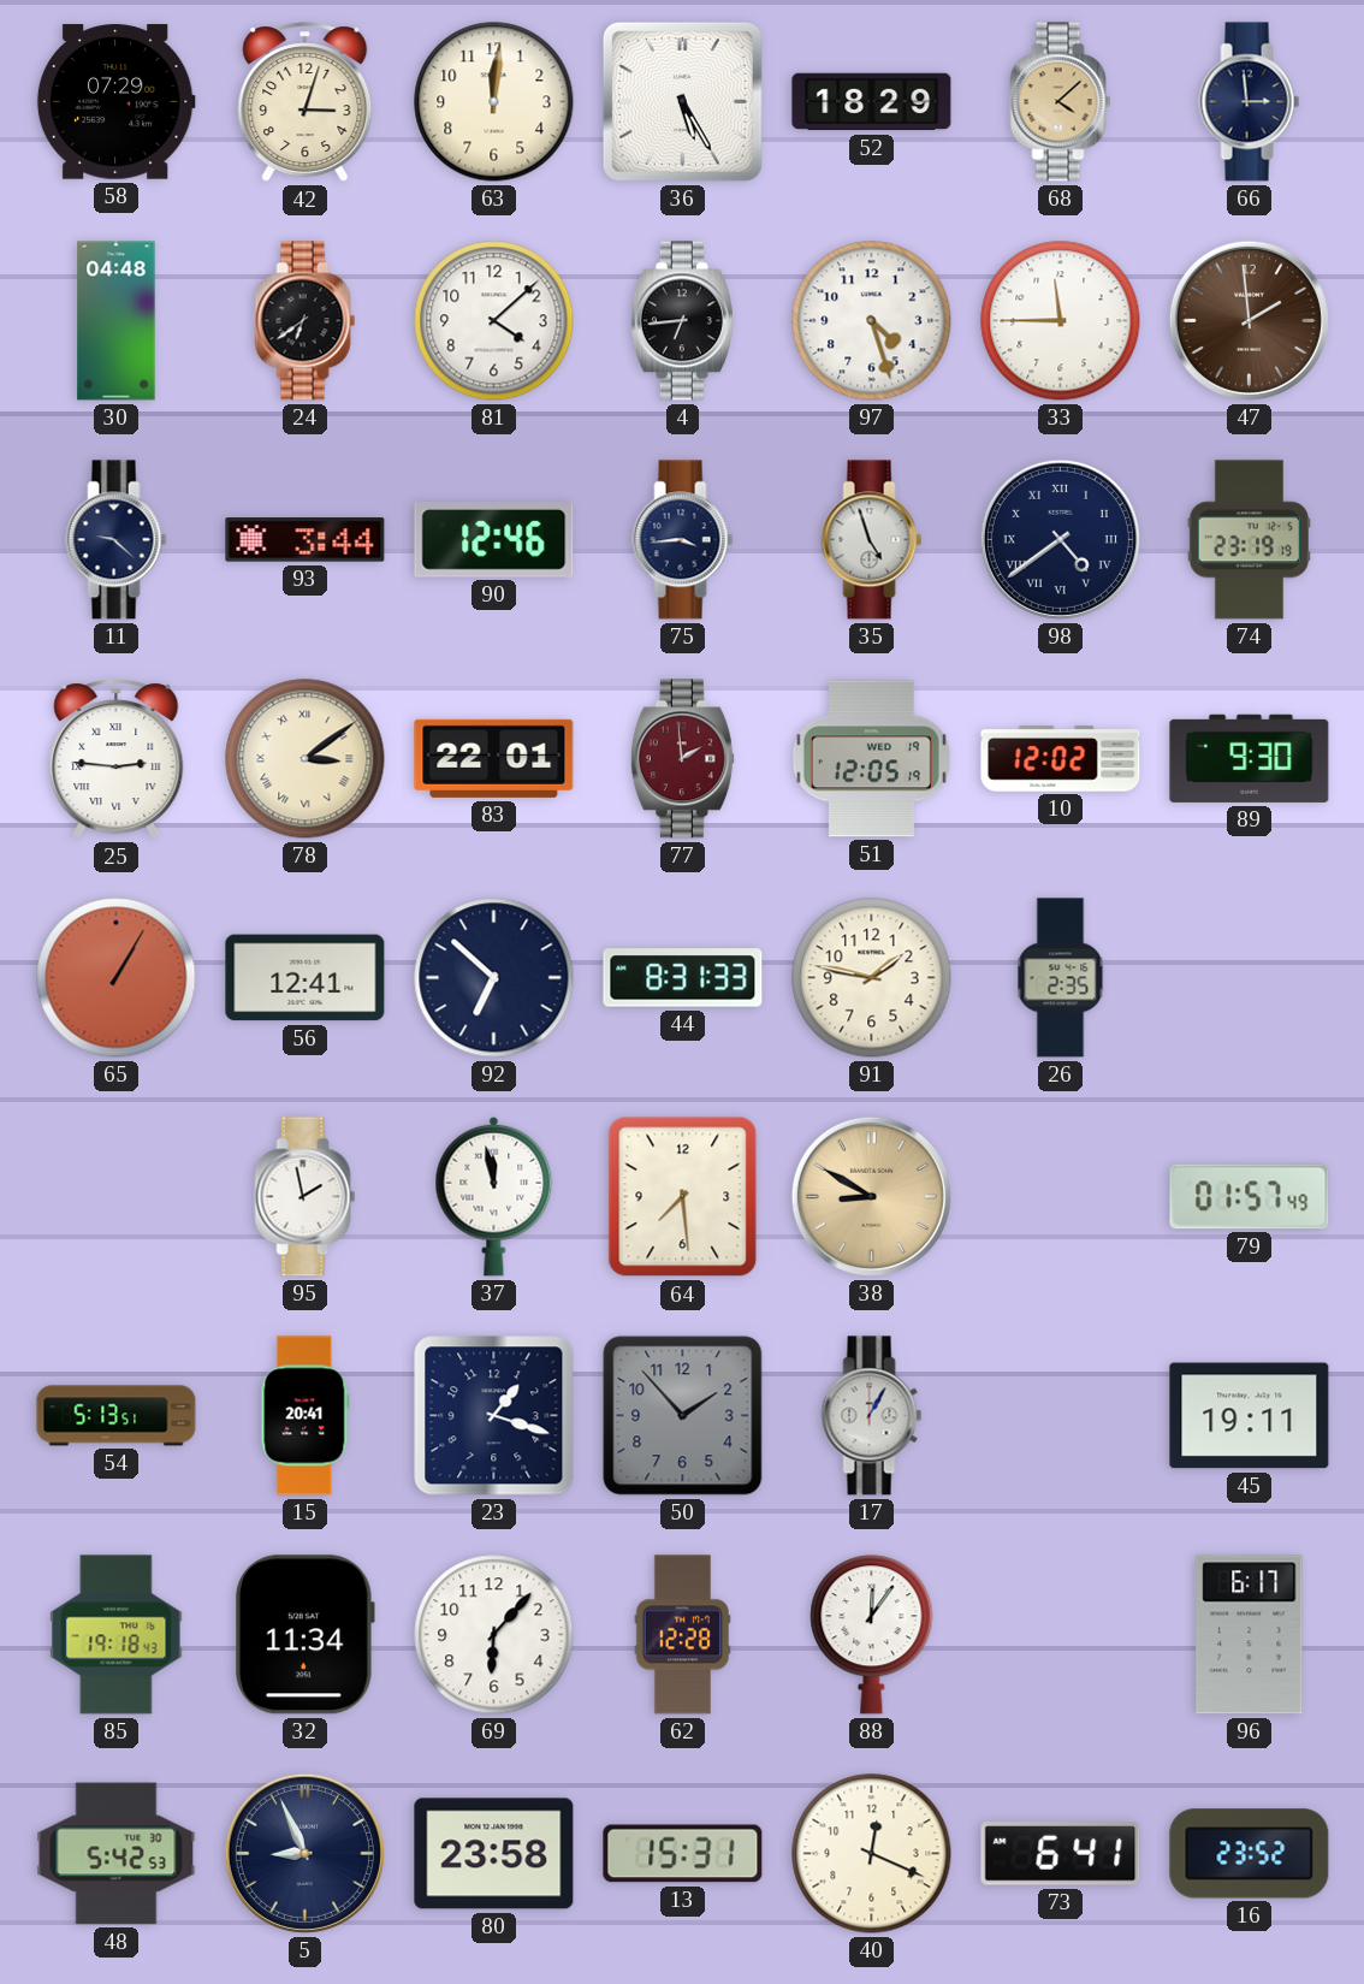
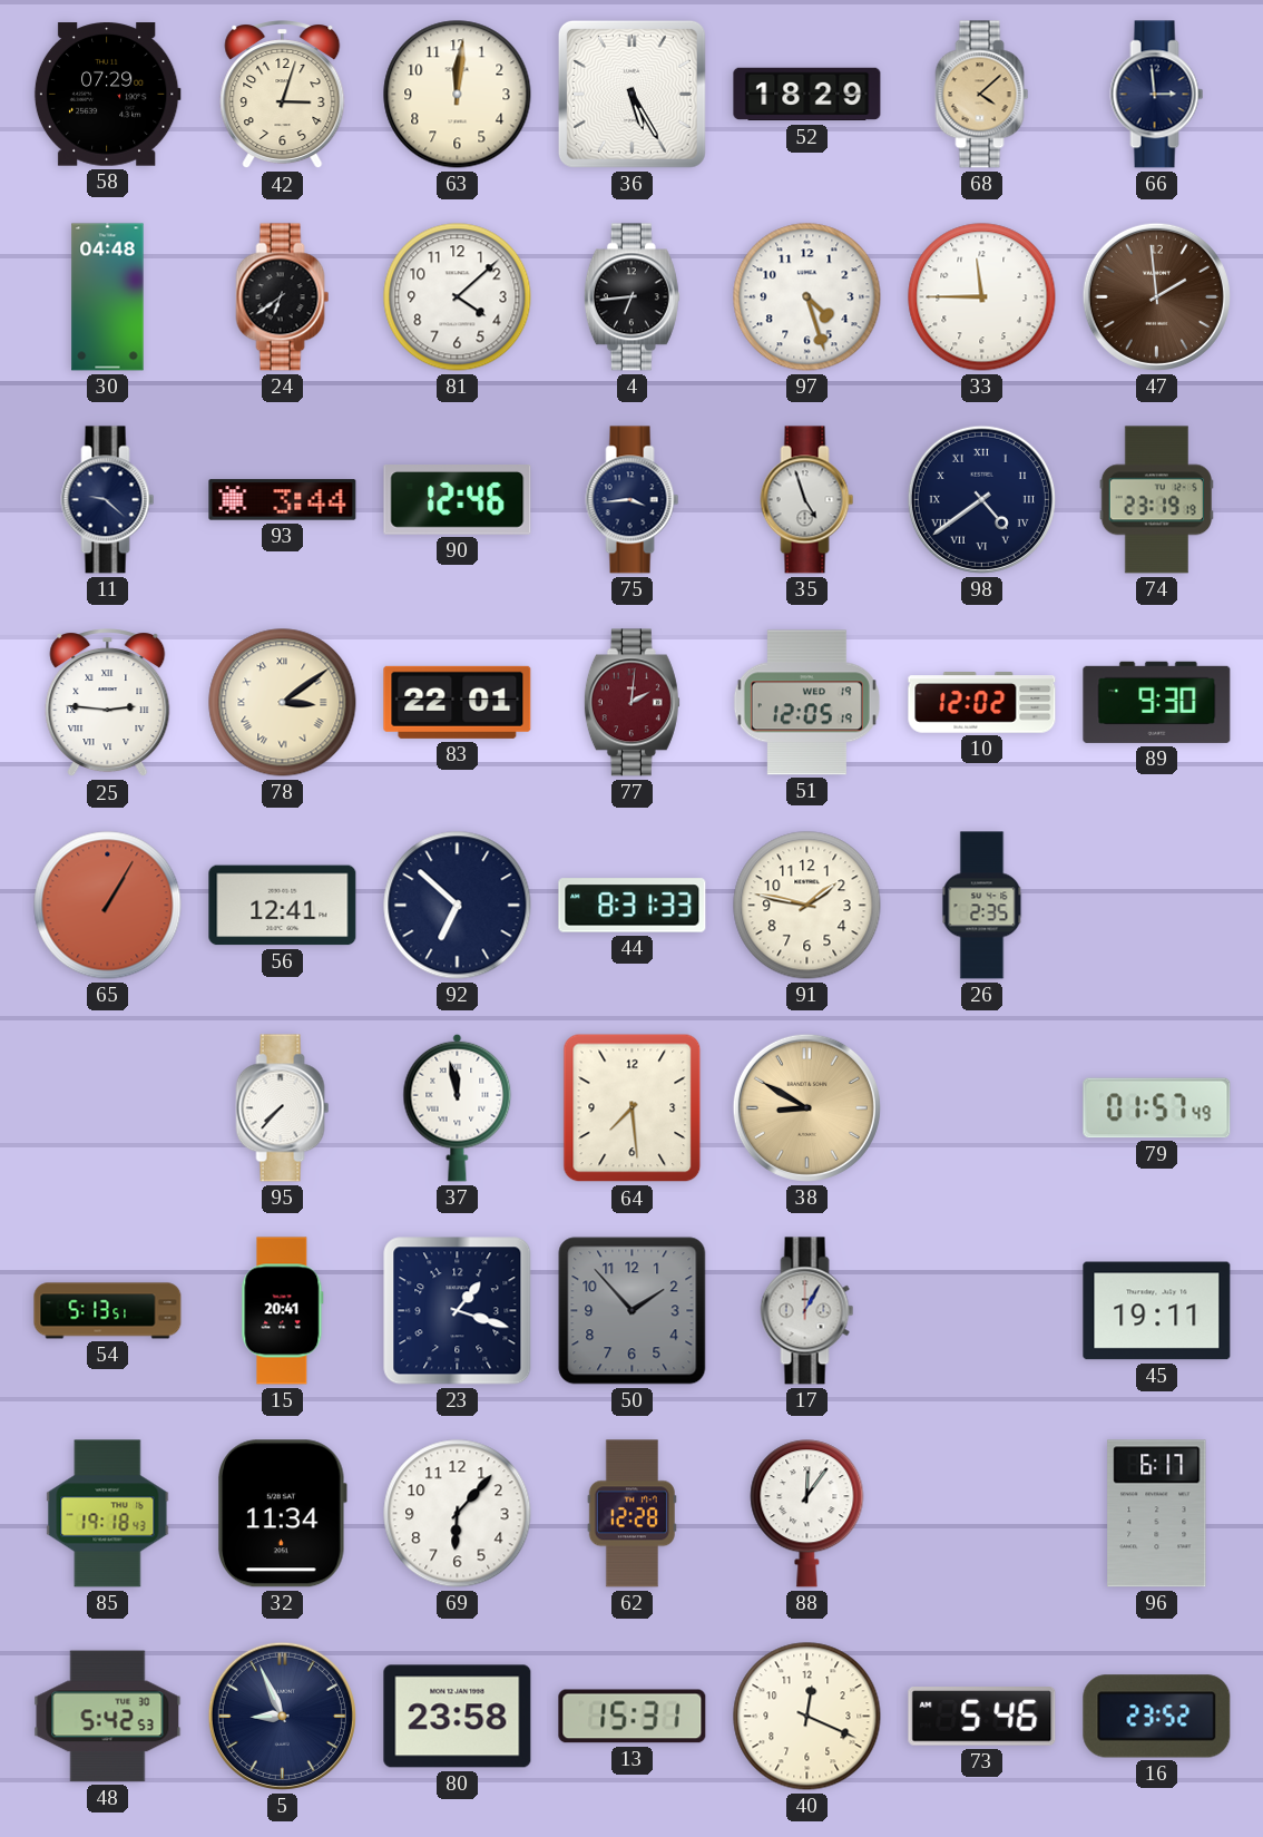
77: 1:59 -> 2:01 (631, 703)
95: 1:58 -> 7:37 (283, 1108)
73: 6:41 -> 5:46 (982, 1717)
